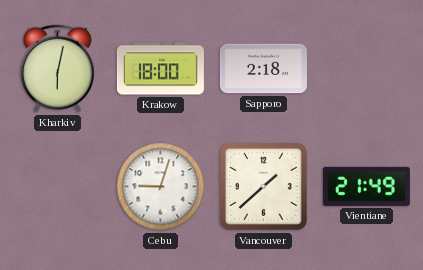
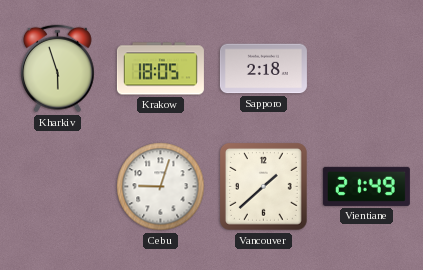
Kharkiv: 6:02 -> 5:57 (57, 69)
Krakow: 18:00 -> 18:05 (160, 69)
